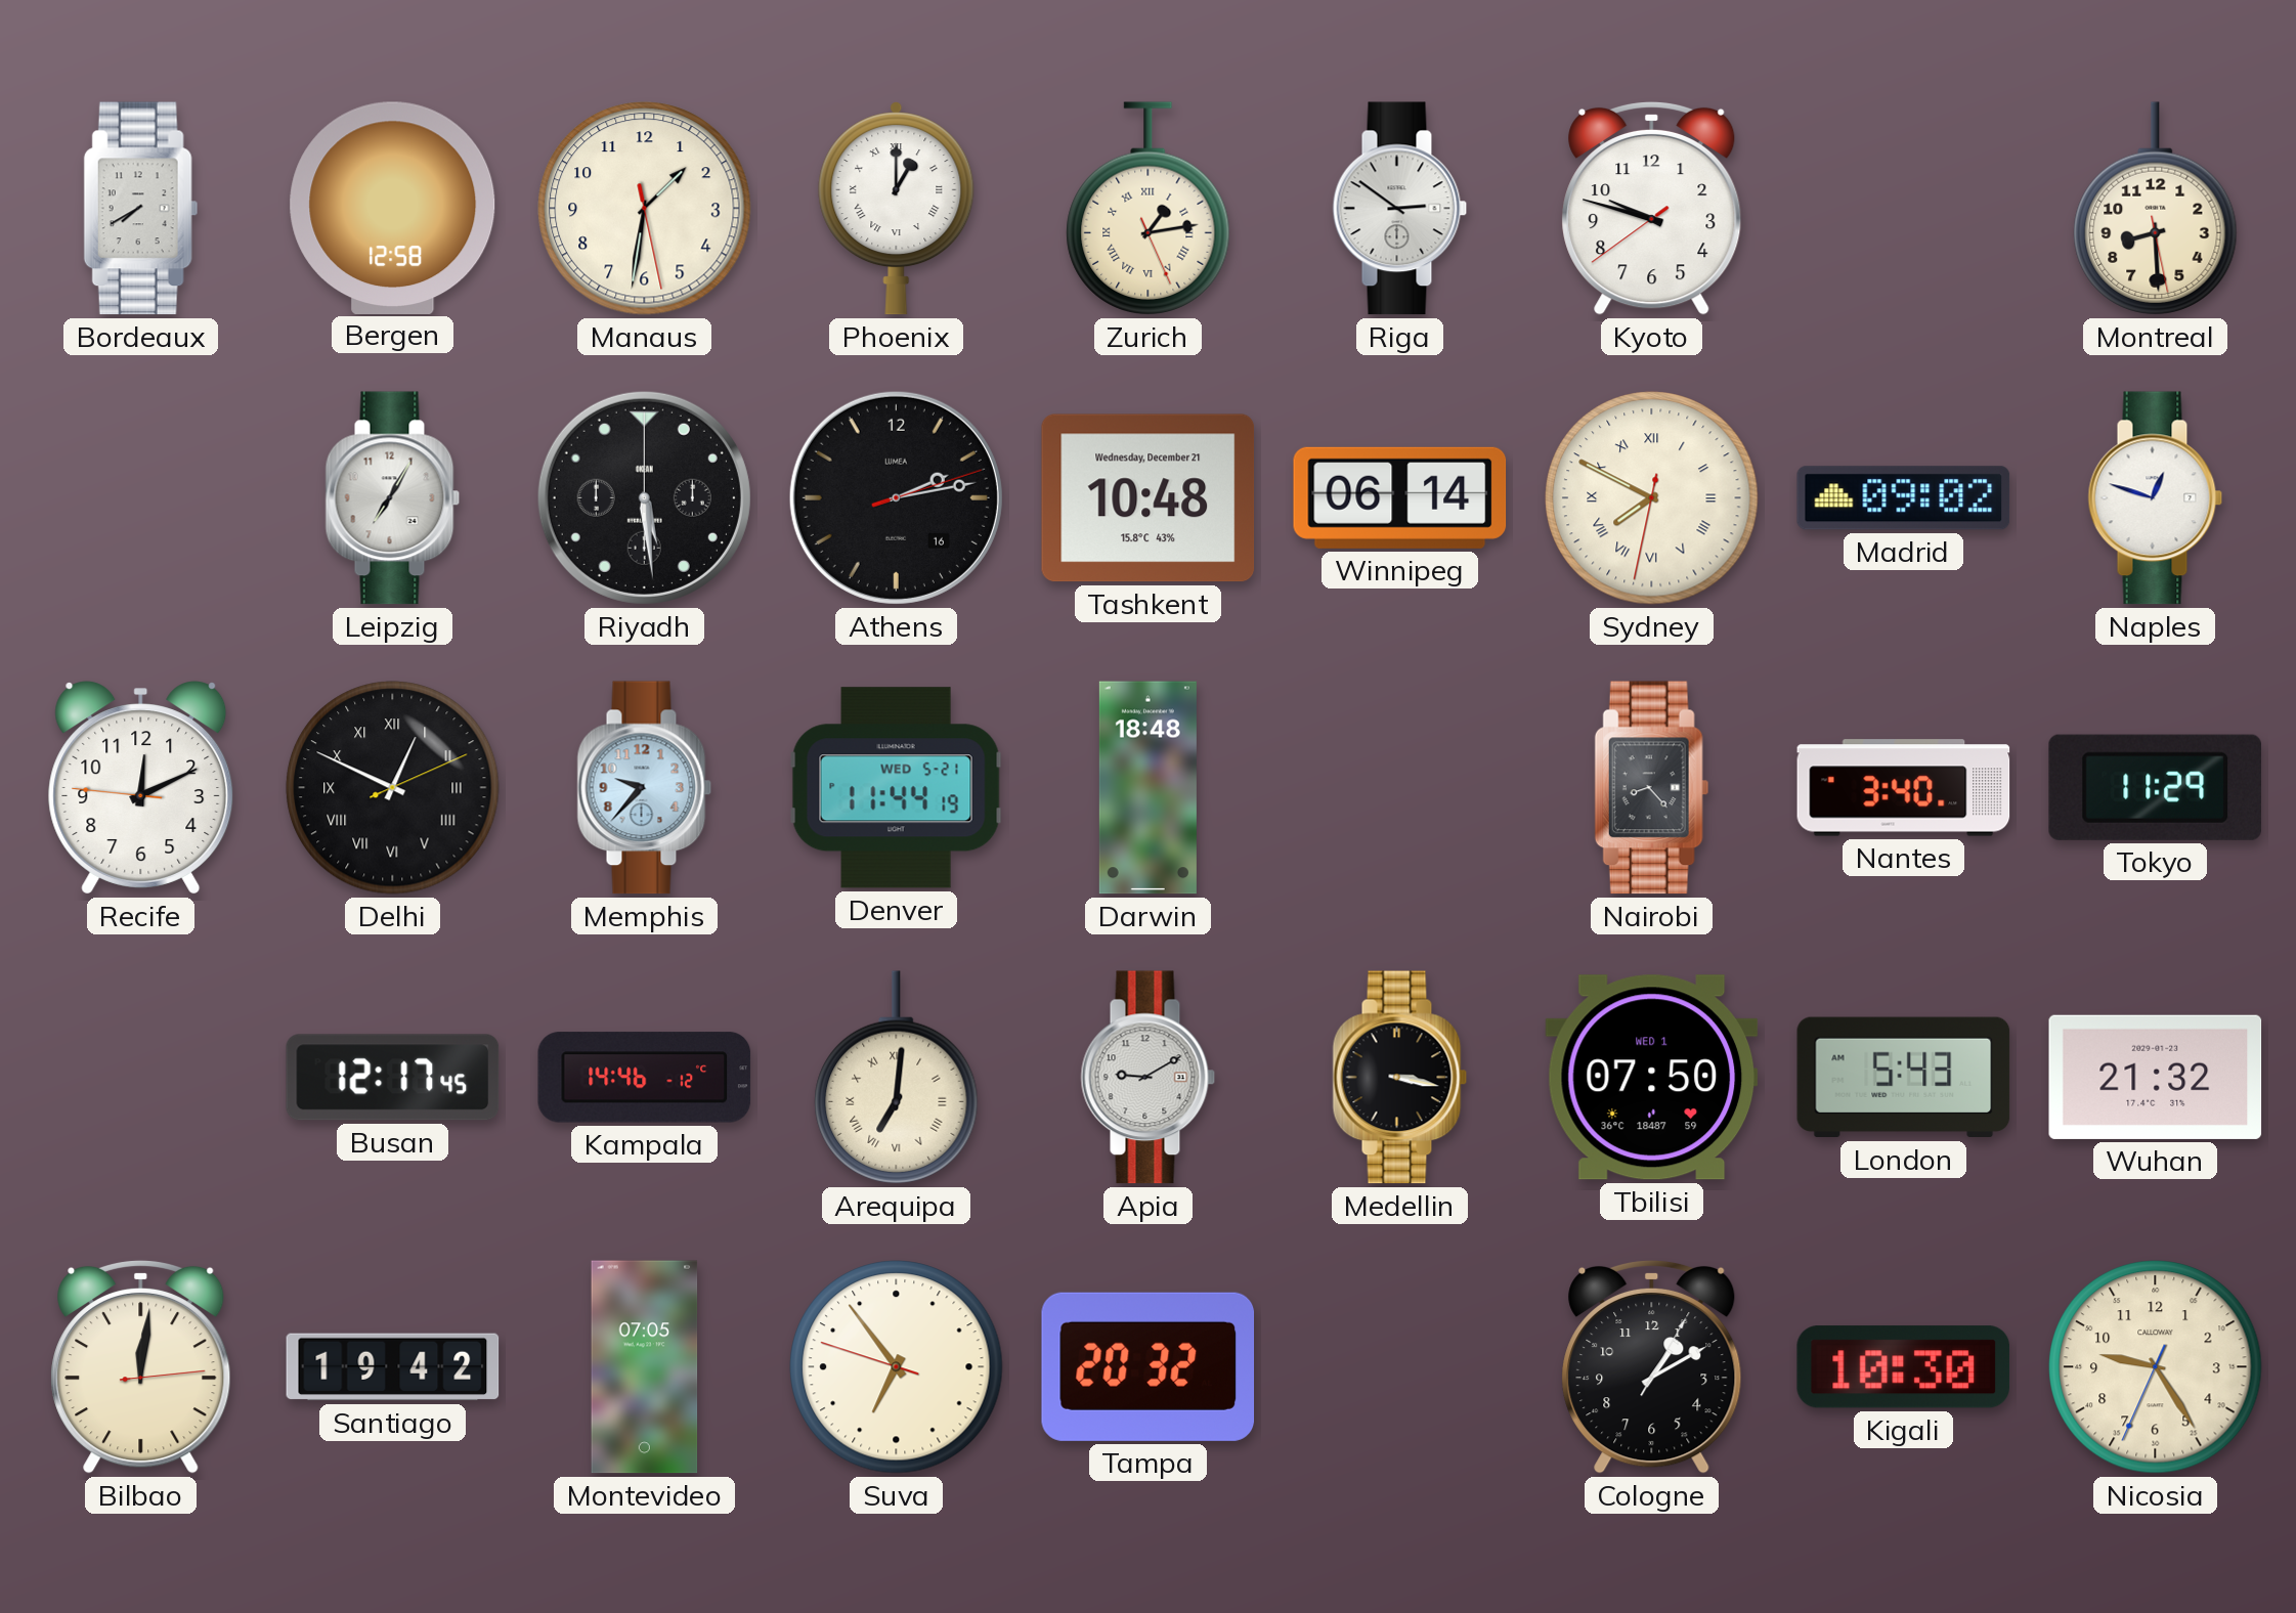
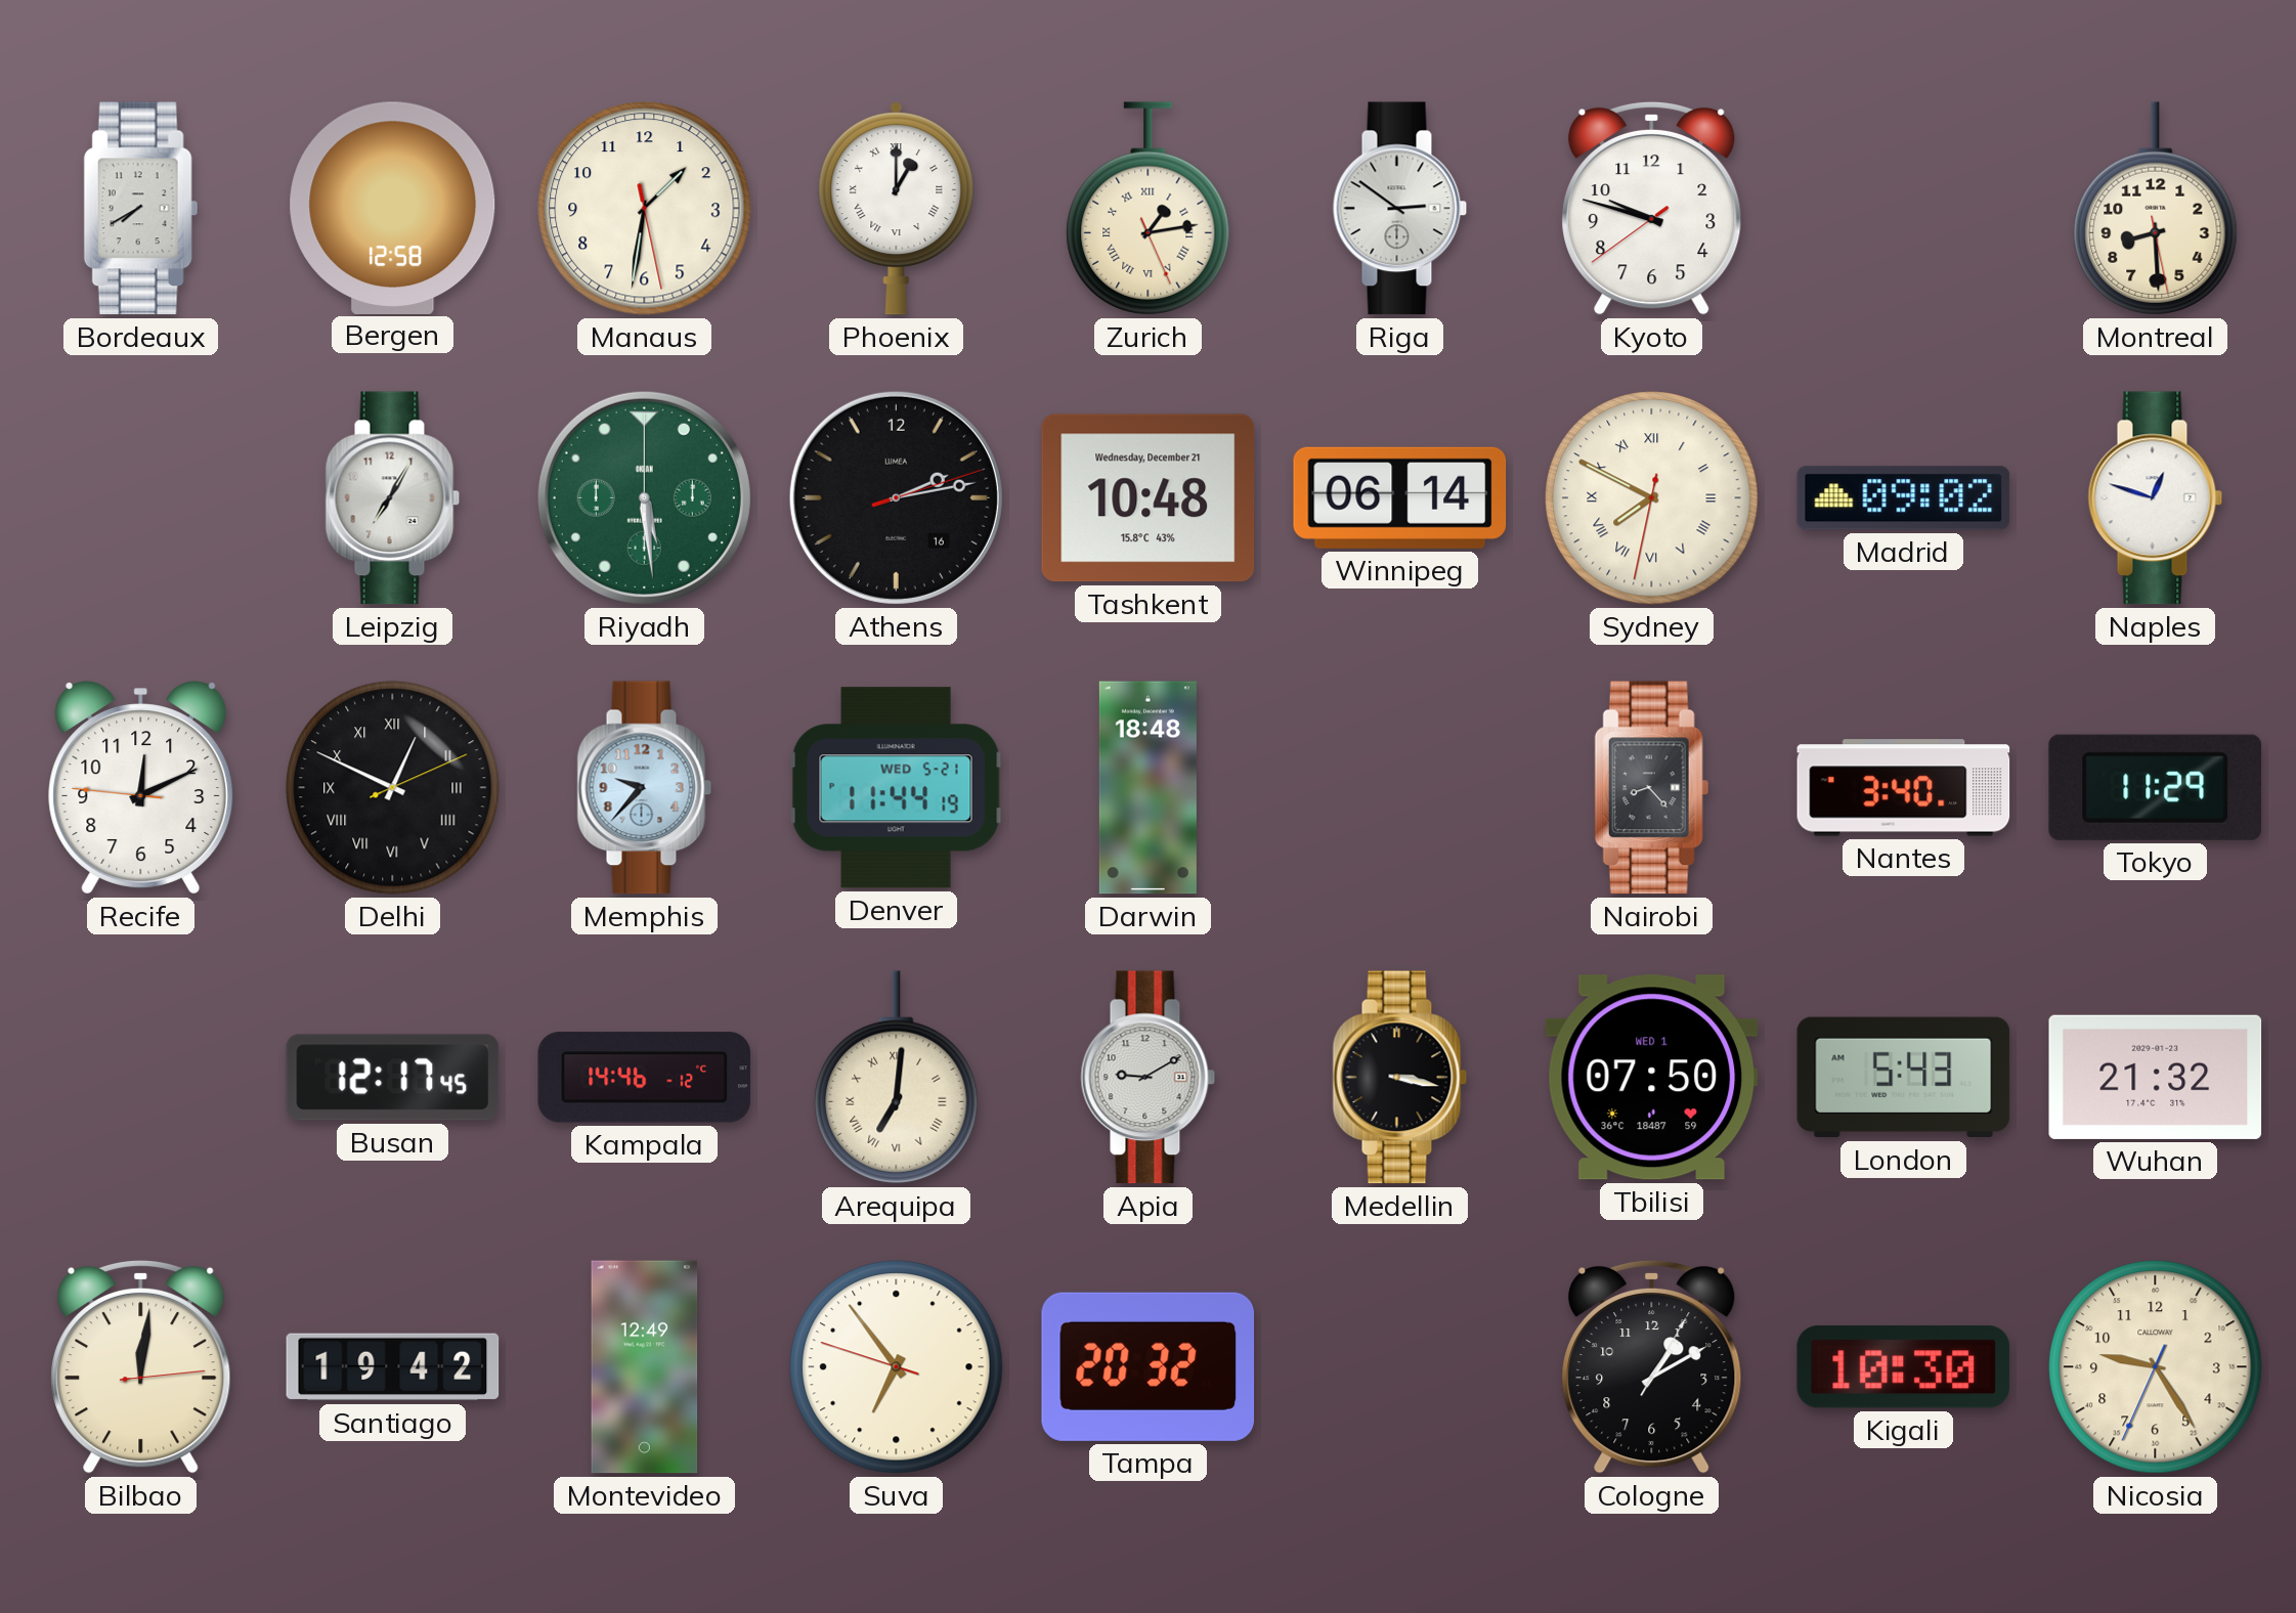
Riyadh dial: black -> green (644, 497)
Montevideo: 07:05 -> 12:49 (645, 1367)
